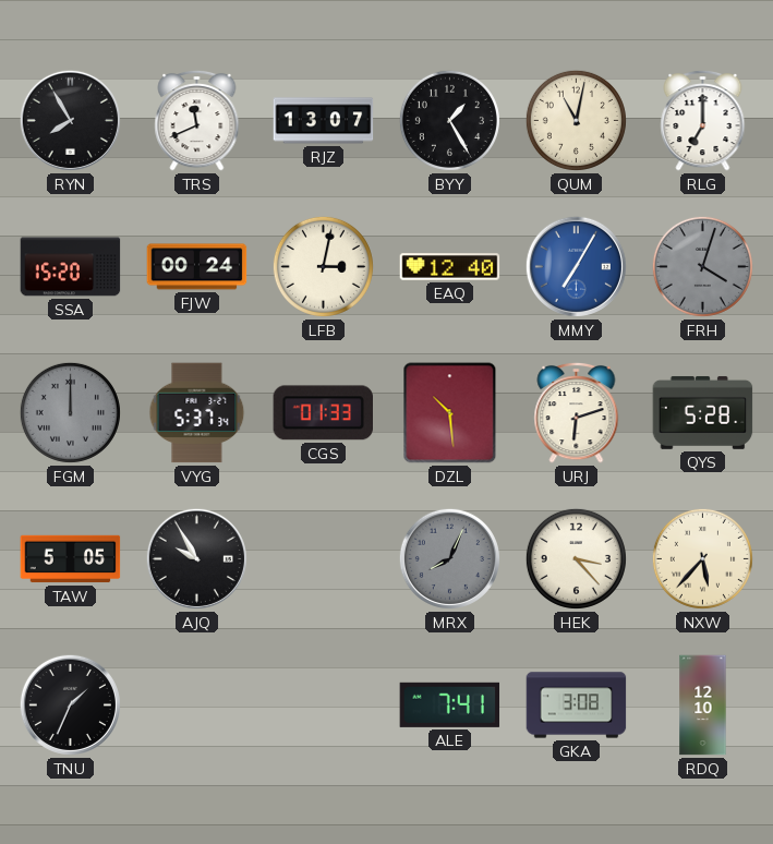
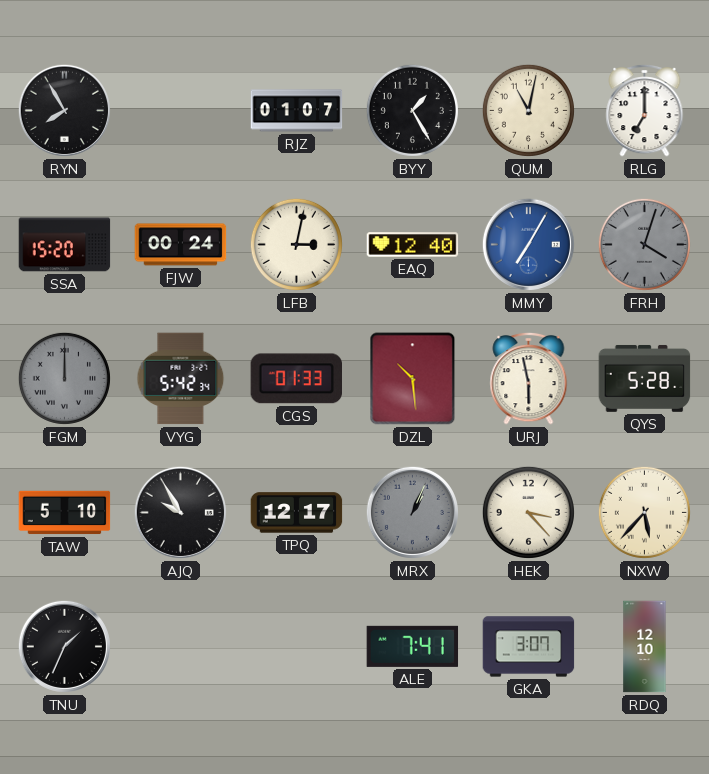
TRS: 11:41 -> none (197, 120)
RJZ: 13:07 -> 01:07 (297, 111)
VYG: 5:37 -> 5:42 (181, 379)
URJ: 6:12 -> 5:58 (529, 378)
TAW: 5:05 -> 5:10 (65, 513)
TPQ: none -> 12:17 (297, 513)
MRX: 8:04 -> 1:04 (412, 512)
GKA: 3:08 -> 3:07 (529, 647)
